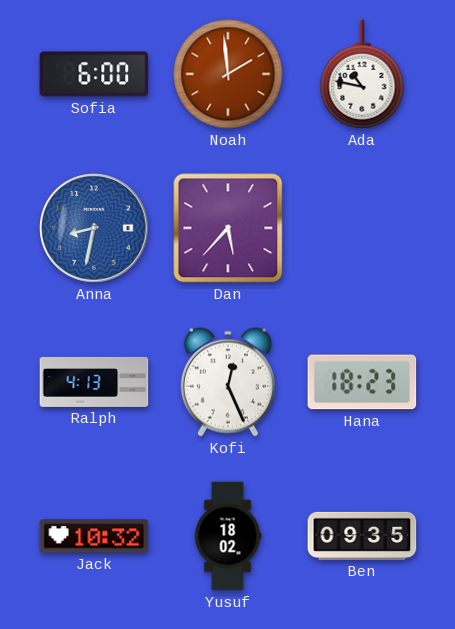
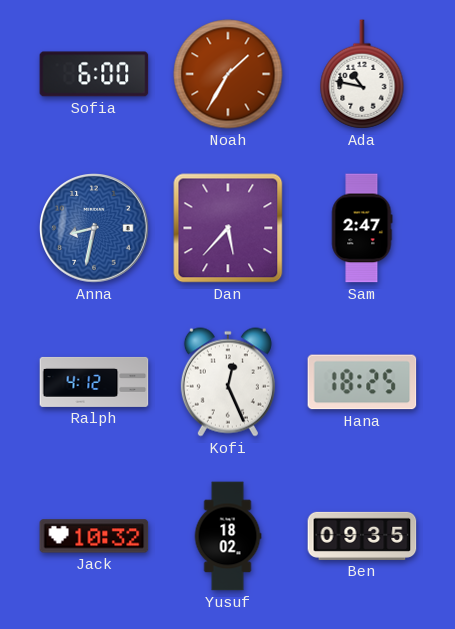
Noah: 1:59 -> 1:35 (228, 74)
Sam: none -> 2:47 (362, 228)
Ralph: 4:13 -> 4:12 (94, 382)
Hana: 18:23 -> 18:25 (362, 382)
